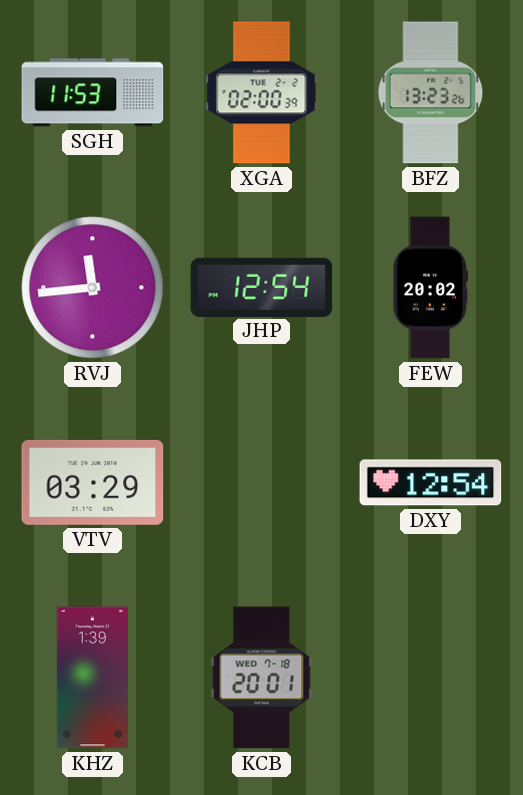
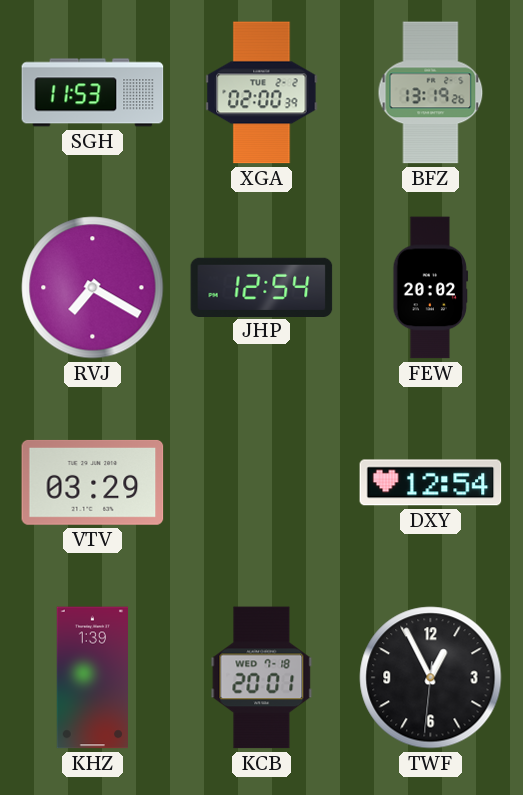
BFZ: 13:23 -> 13:19 (431, 93)
RVJ: 11:44 -> 7:20 (93, 288)
TWF: none -> 12:55 (431, 678)
